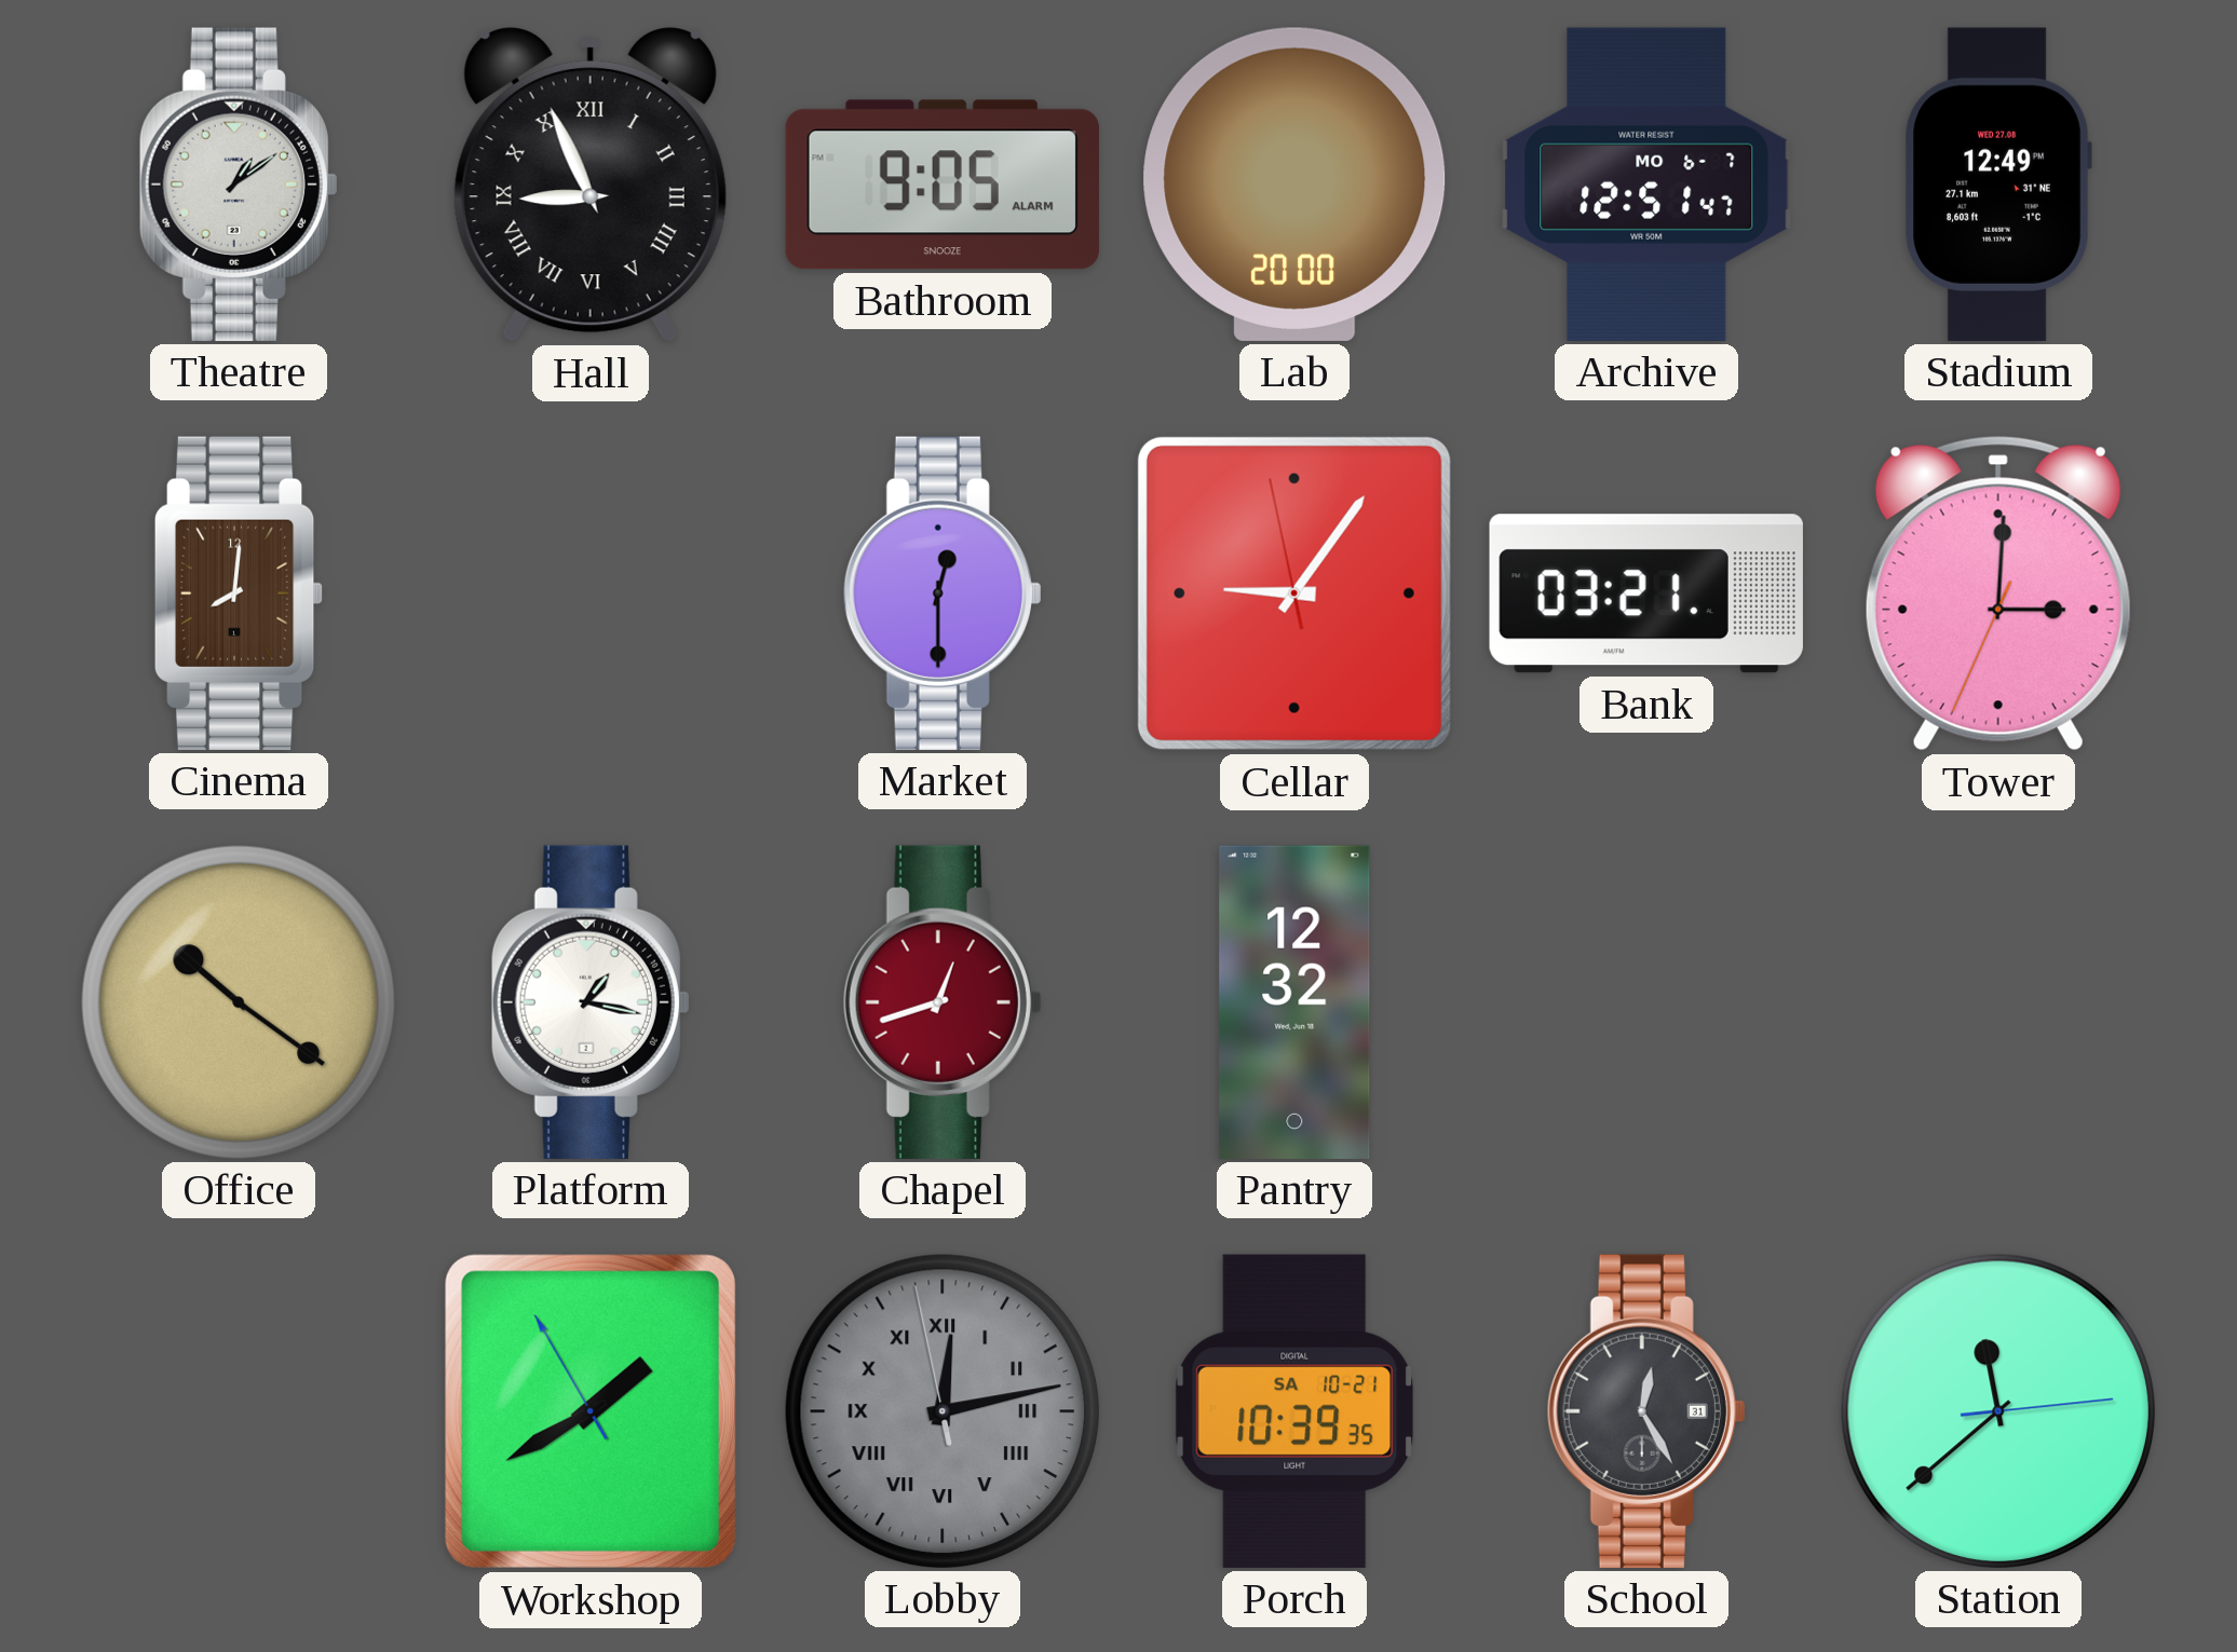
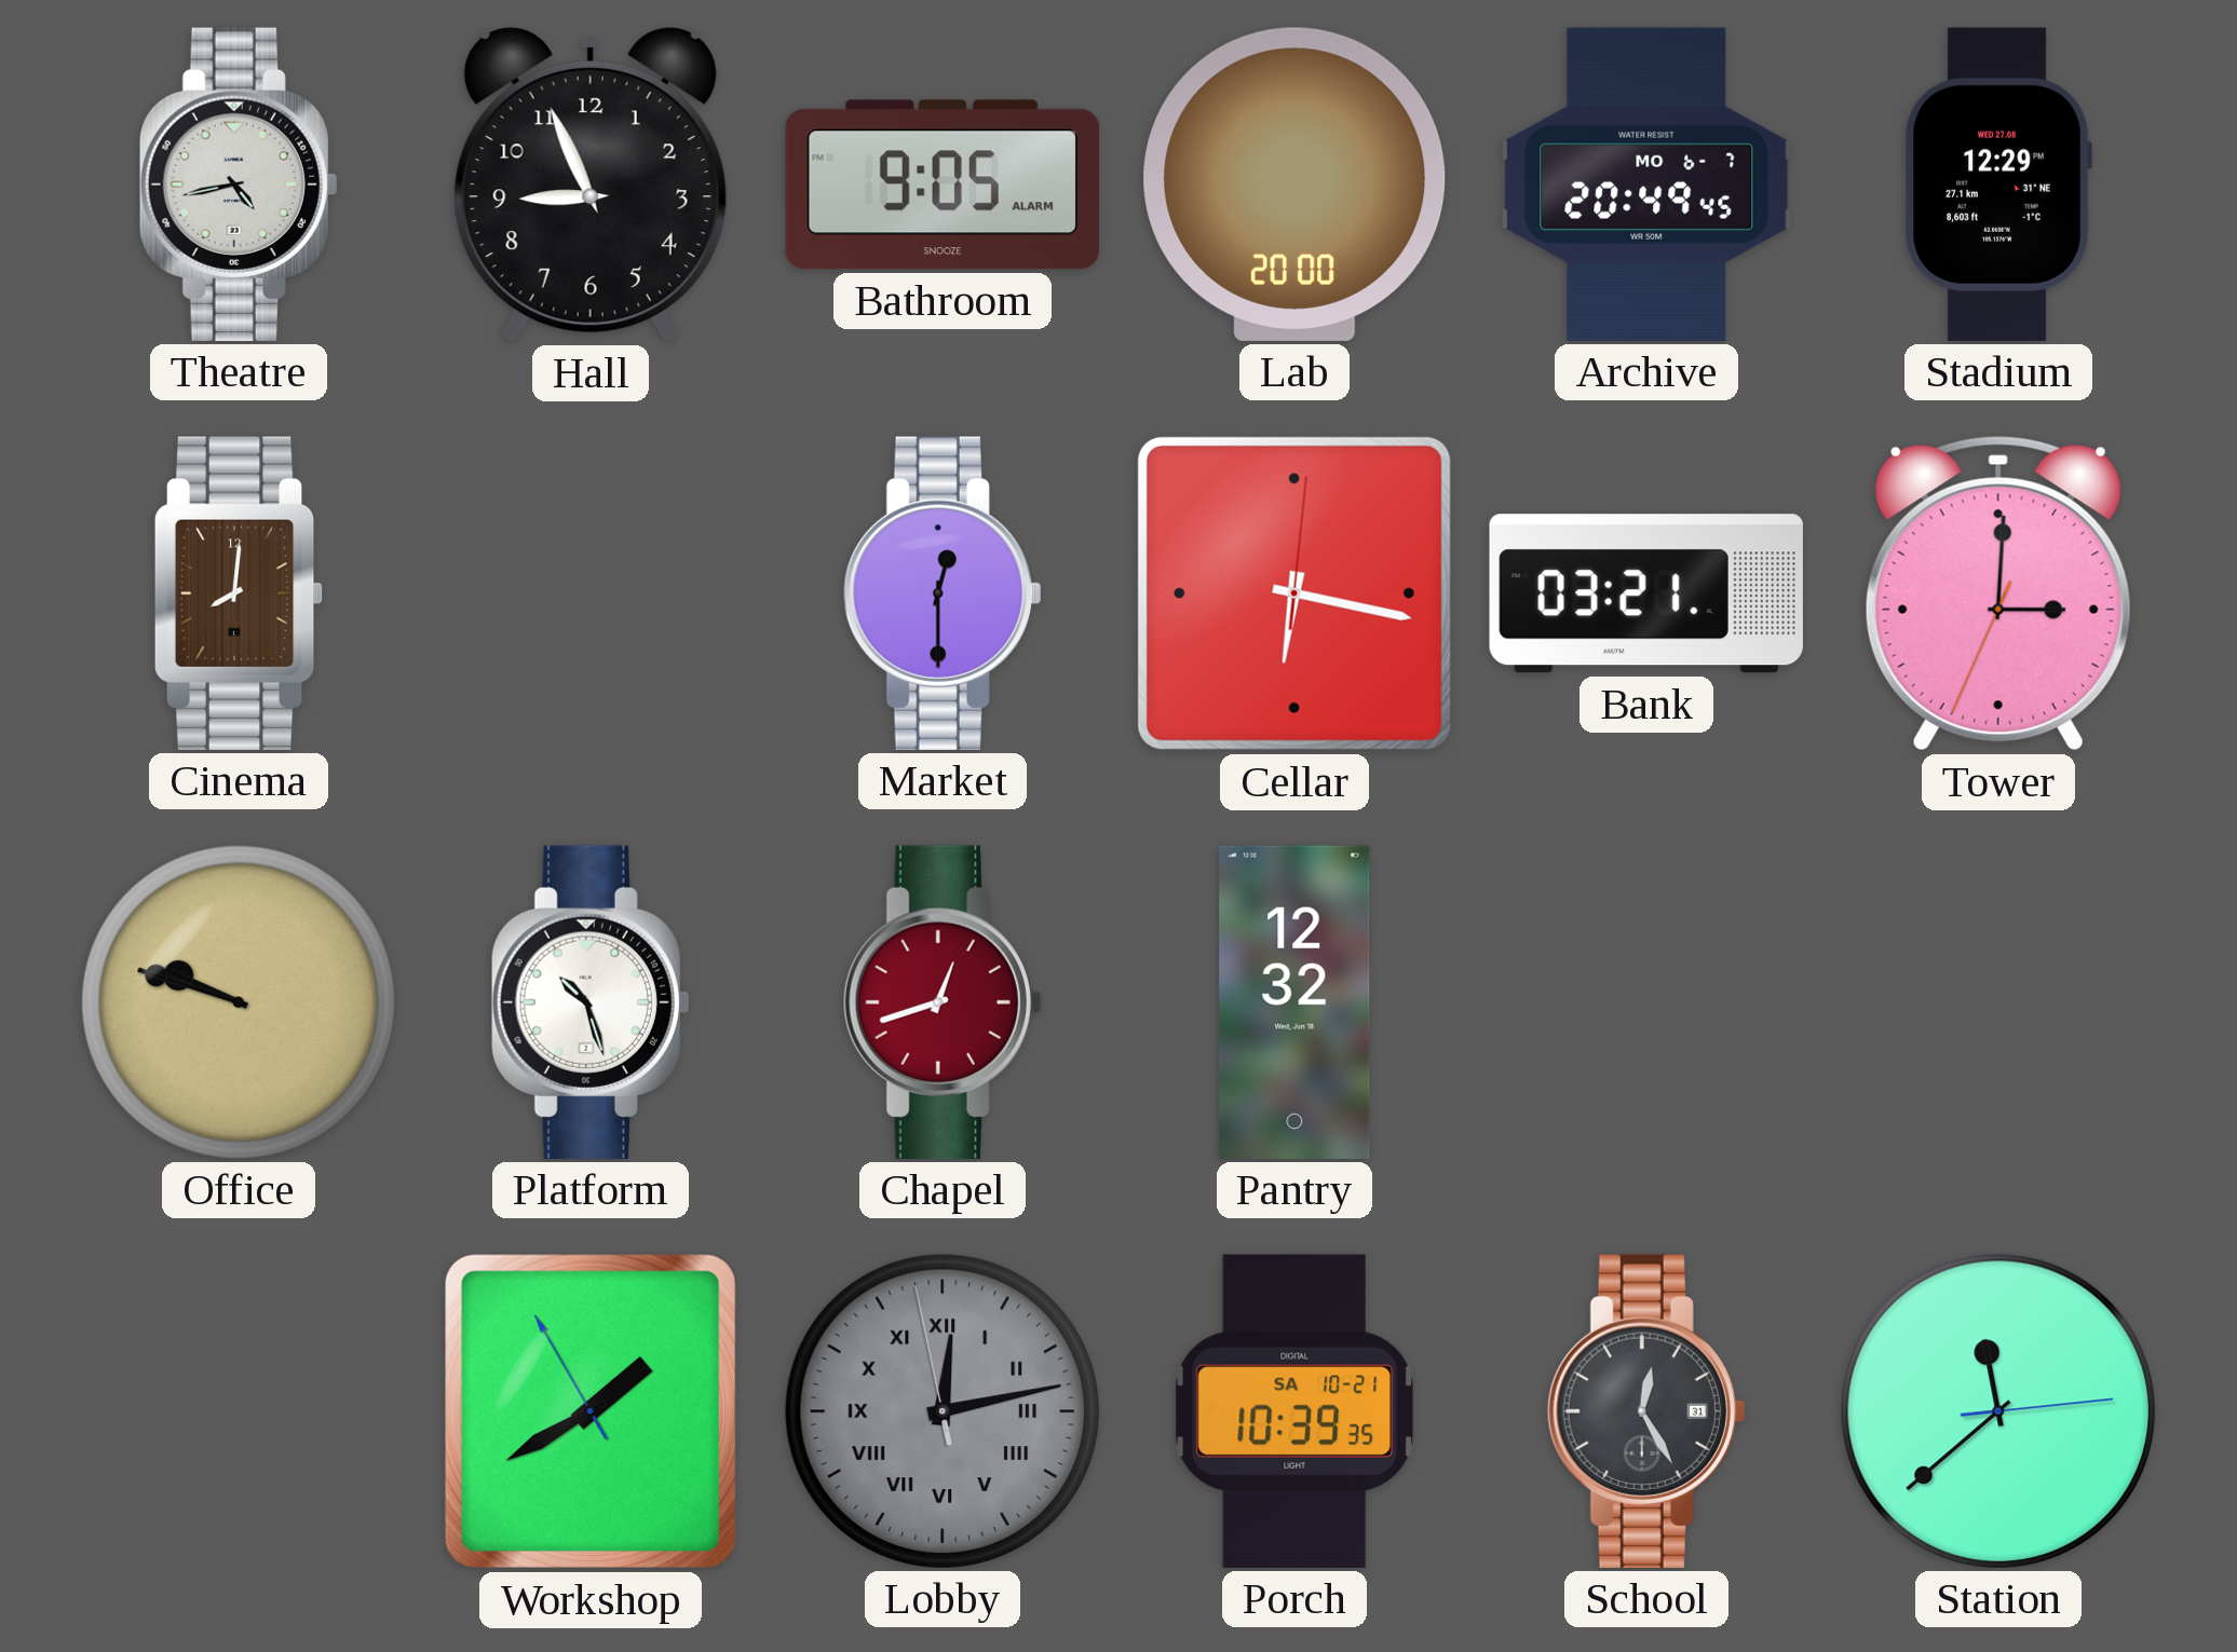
Theatre: 1:09 -> 4:43 (239, 185)
Hall numerals: Roman -> Arabic (591, 186)
Archive: 12:51 -> 20:49 (1646, 185)
Stadium: 12:49 -> 12:29 (1998, 185)
Cellar: 9:05 -> 6:17 (1294, 593)
Office: 10:21 -> 9:48 (239, 1002)
Platform: 1:17 -> 10:27 (591, 1002)
